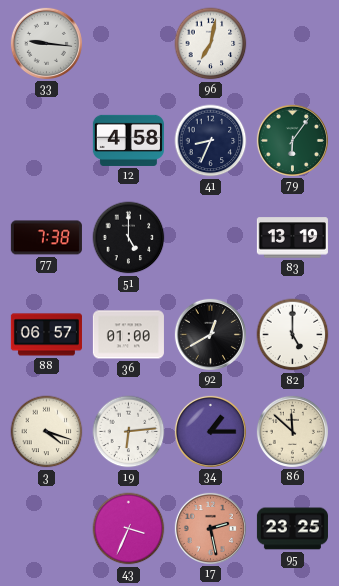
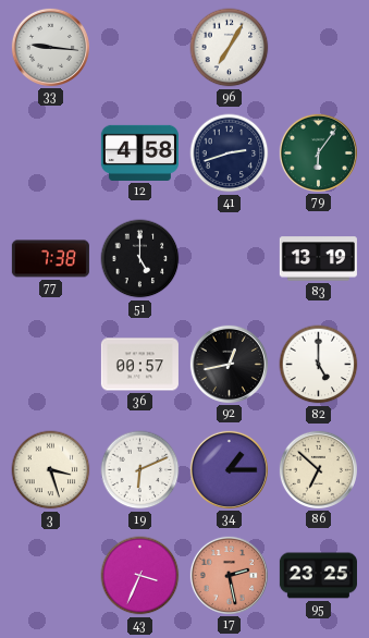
96: 7:02 -> 7:05 (230, 48)
41: 8:34 -> 2:42 (230, 154)
88: 06:57 -> none (46, 335)
36: 01:00 -> 00:57 (139, 365)
92: 12:40 -> 12:43 (229, 364)
3: 4:18 -> 3:27 (51, 470)
19: 6:14 -> 6:11 (140, 470)
86: 11:52 -> 6:52 (318, 469)
